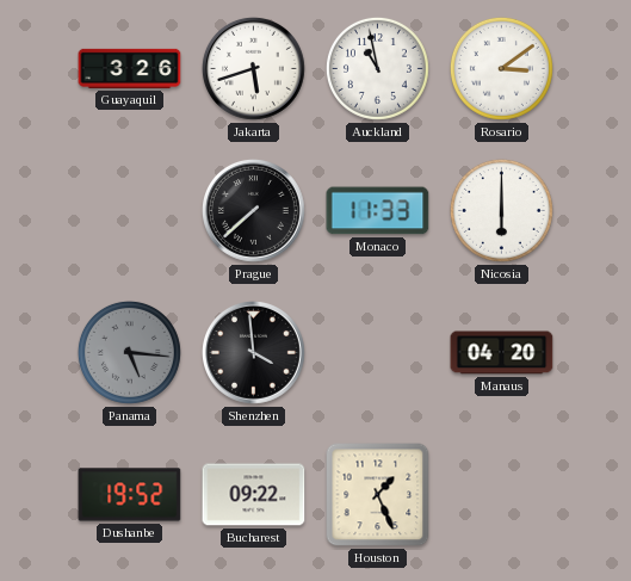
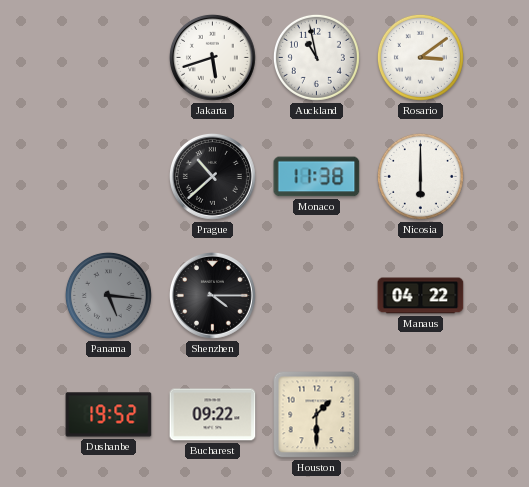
Guayaquil: 3:26 -> none (130, 68)
Prague: 7:38 -> 10:38 (212, 176)
Monaco: 11:33 -> 11:38 (317, 177)
Shenzhen: 3:59 -> 4:15 (212, 295)
Manaus: 04:20 -> 04:22 (421, 296)
Houston: 1:26 -> 1:30 (317, 415)
